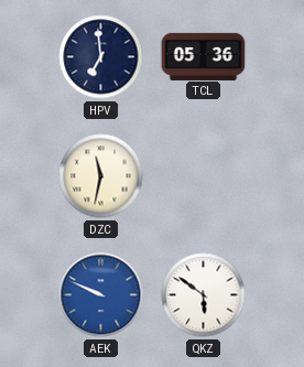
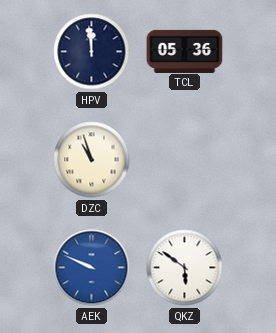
HPV: 6:59 -> 11:59 (92, 52)
DZC: 11:32 -> 10:57 (92, 160)
